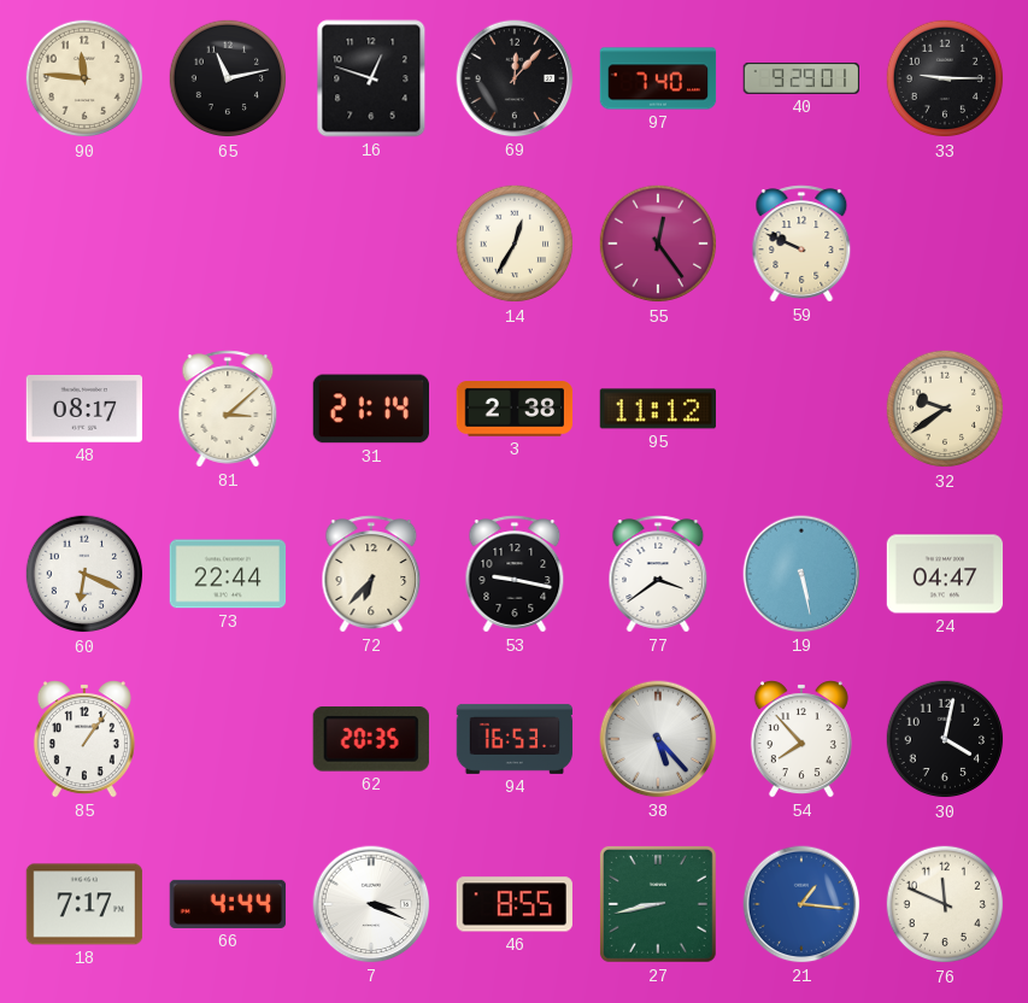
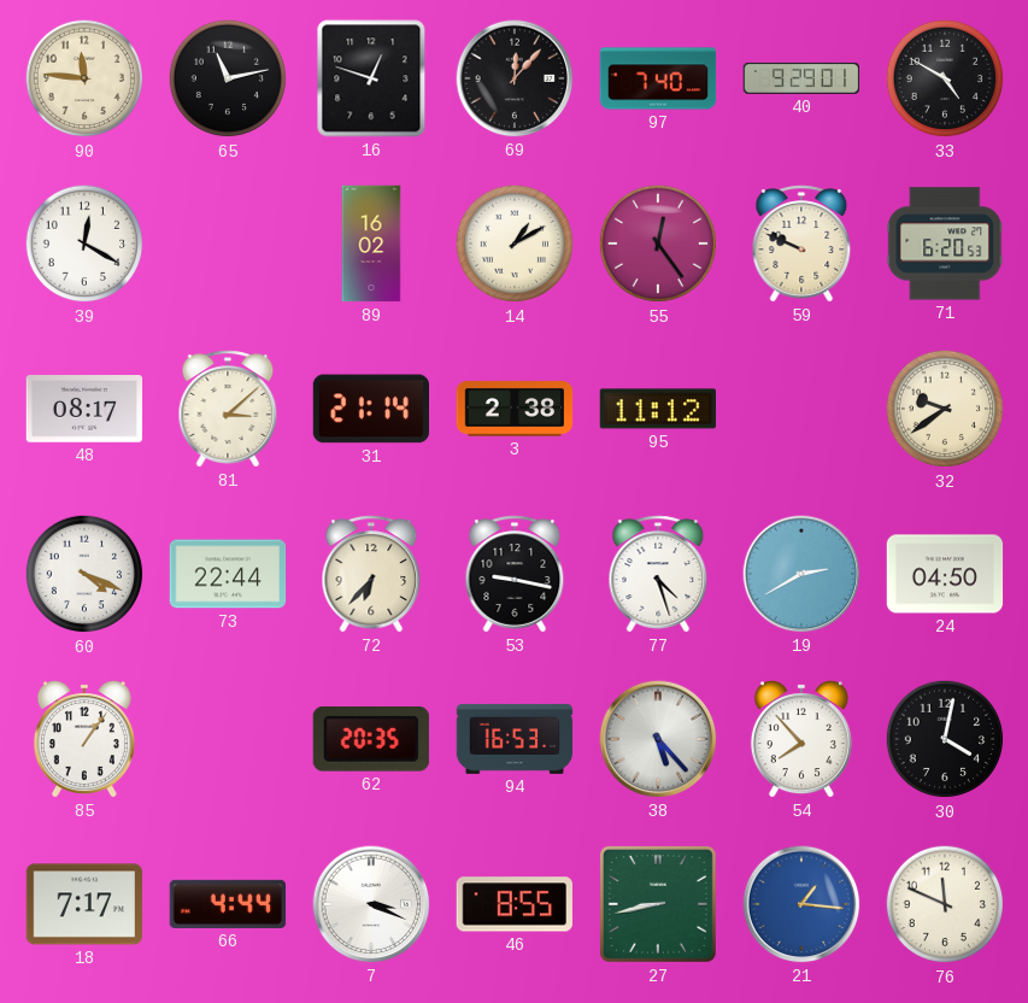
33: 9:15 -> 4:50 (945, 78)
39: none -> 12:20 (84, 244)
89: none -> 16:02 (371, 244)
14: 12:35 -> 1:10 (515, 244)
71: none -> 6:20 (945, 244)
60: 6:19 -> 4:19 (84, 574)
77: 3:39 -> 4:27 (658, 574)
19: 5:28 -> 2:40 (801, 574)
24: 04:47 -> 04:50 (945, 574)
